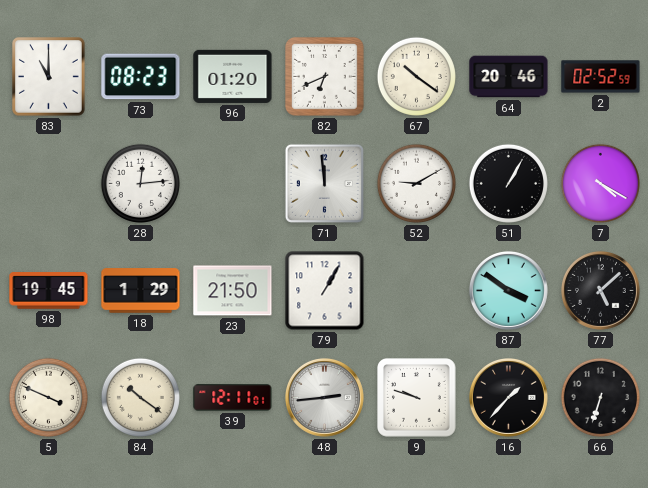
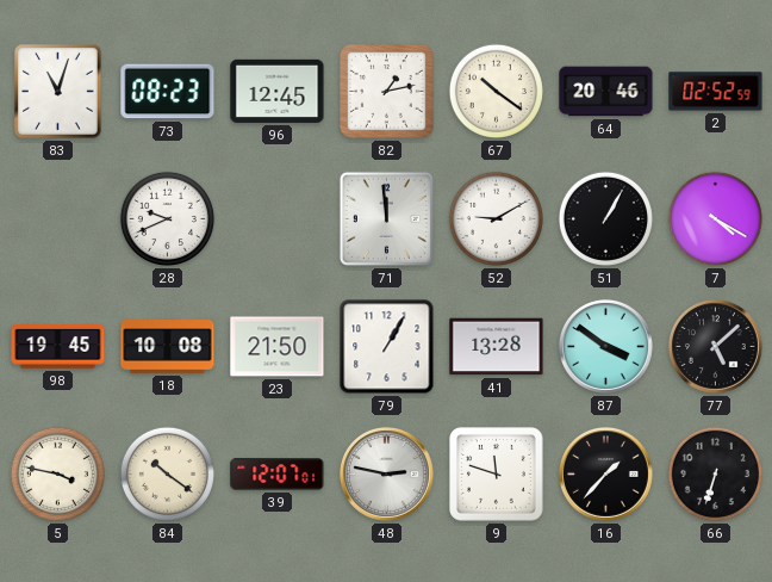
83: 11:00 -> 11:03 (58, 92)
96: 01:20 -> 12:45 (278, 91)
82: 6:41 -> 1:13 (387, 92)
28: 12:14 -> 9:41 (167, 218)
18: 1:29 -> 10:08 (168, 347)
41: none -> 13:28 (497, 347)
5: 3:49 -> 3:47 (57, 473)
39: 12:11 -> 12:07 (278, 475)
48: 2:44 -> 2:47 (386, 473)
9: 9:48 -> 11:48 (497, 475)
